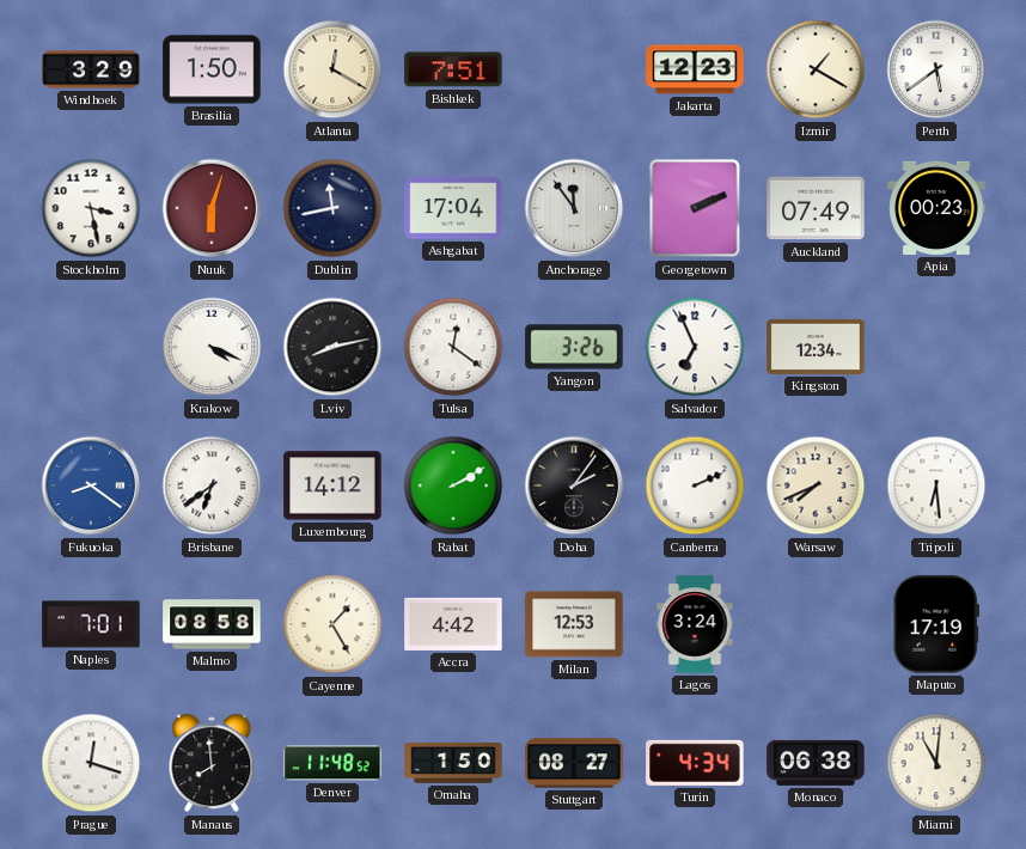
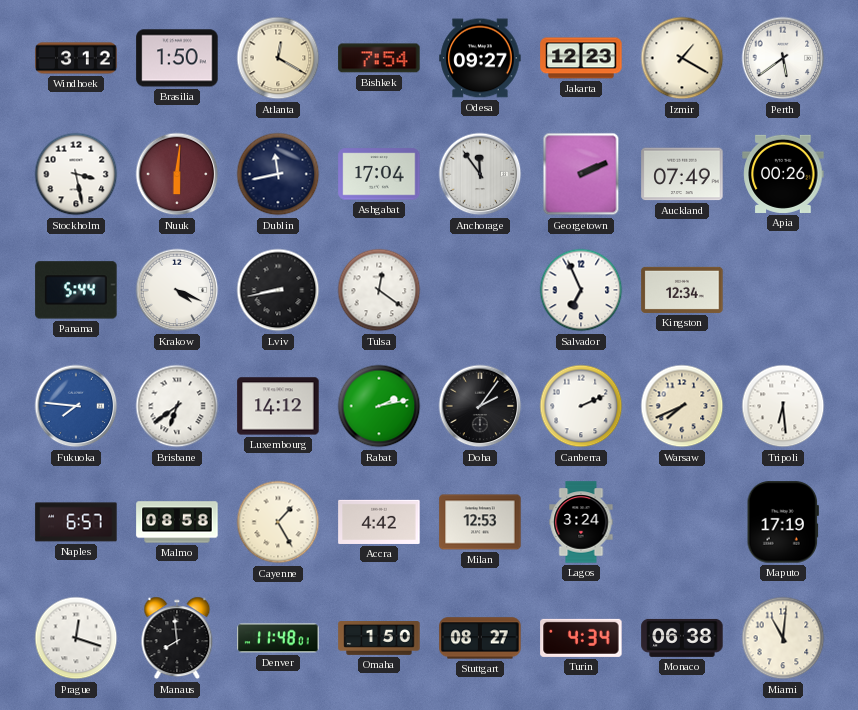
Windhoek: 3:29 -> 3:12 (76, 58)
Bishkek: 7:51 -> 7:54 (379, 58)
Odesa: none -> 09:27 (480, 58)
Nuuk: 6:03 -> 6:01 (177, 174)
Apia: 00:23 -> 00:26 (783, 174)
Panama: none -> 5:44 (76, 290)
Lviv: 8:13 -> 8:43 (278, 290)
Yangon: 3:26 -> none (574, 347)
Fukuoka: 8:21 -> 7:46 (76, 406)
Rabat: 2:10 -> 2:13 (379, 406)
Naples: 7:01 -> 6:57 (76, 522)
Denver: 11:48:52 -> 11:48:01 (278, 638)
